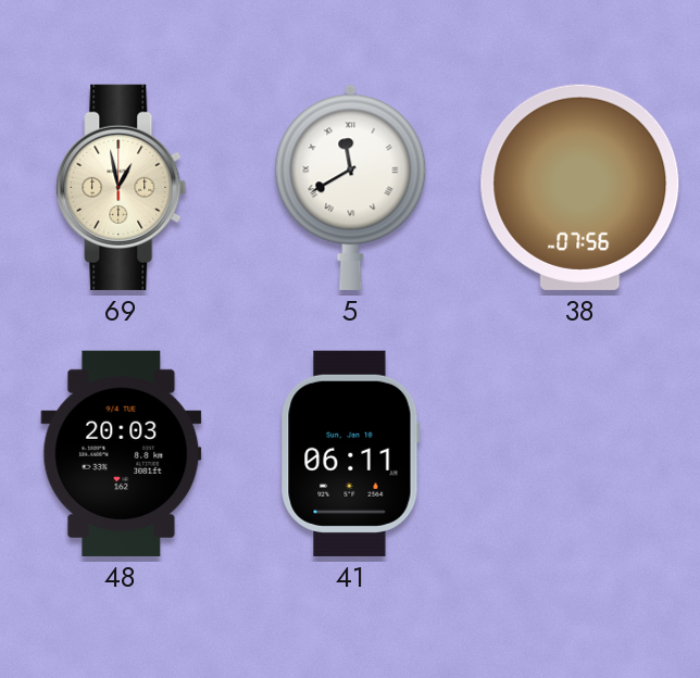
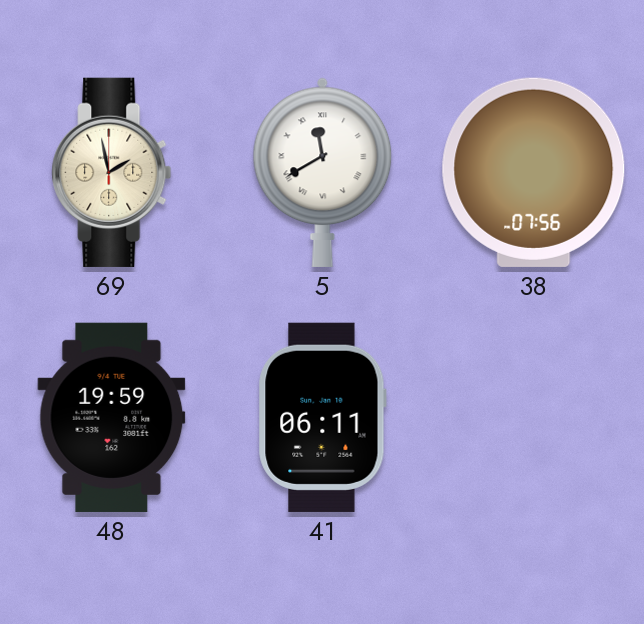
69: 12:58 -> 1:58 (112, 172)
48: 20:03 -> 19:59 (112, 417)
